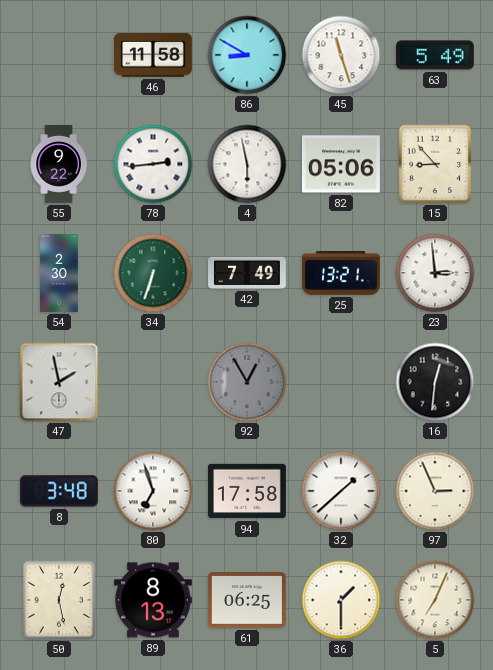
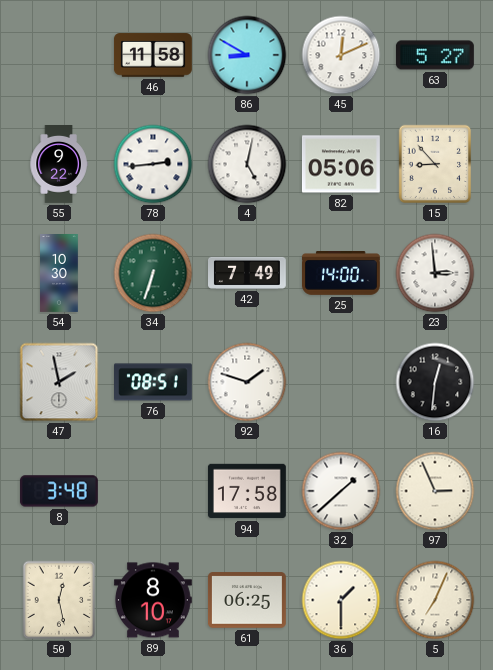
45: 11:27 -> 12:11 (341, 55)
63: 5:49 -> 5:27 (435, 55)
4: 5:58 -> 5:02 (247, 164)
54: 2:30 -> 10:30 (59, 274)
25: 13:21 -> 14:00 (342, 273)
76: none -> 08:51 (154, 382)
92: 12:55 -> 1:48 (247, 382)
92 dial: grey -> white (247, 382)
80: 6:57 -> none (153, 491)
89: 8:13 -> 8:10 (153, 600)
